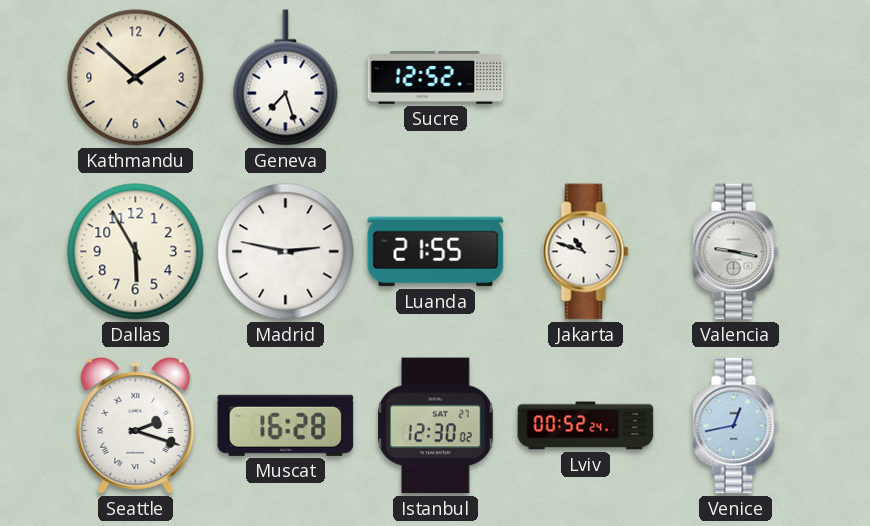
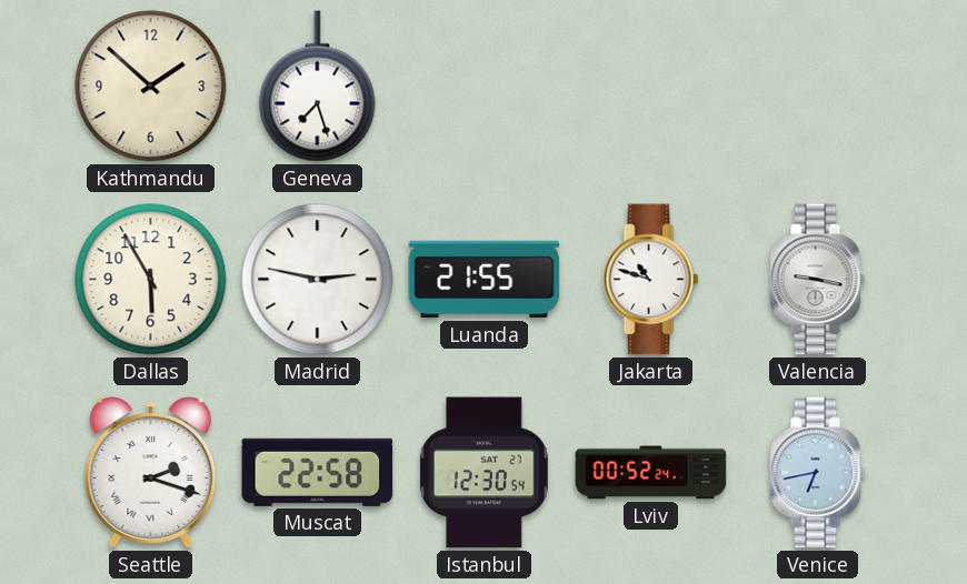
Sucre: 12:52 -> none (436, 78)
Muscat: 16:28 -> 22:58 (318, 472)
Istanbul: 12:30:02 -> 12:30:54 (485, 473)
Venice: 12:43 -> 6:43 (818, 473)
